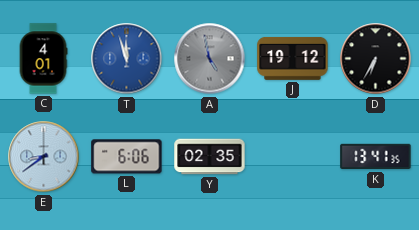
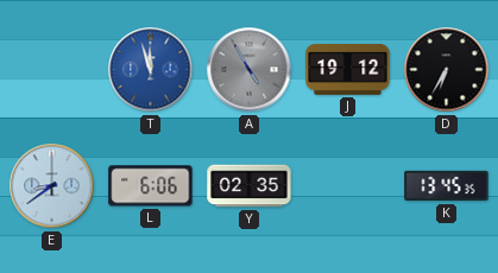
C: 4:01 -> none (43, 59)
A: 4:58 -> 4:55 (250, 70)
K: 13:41 -> 13:45 (447, 186)
